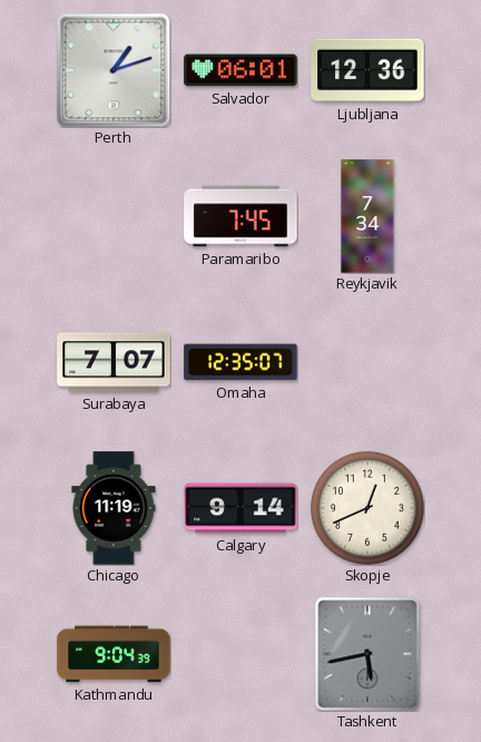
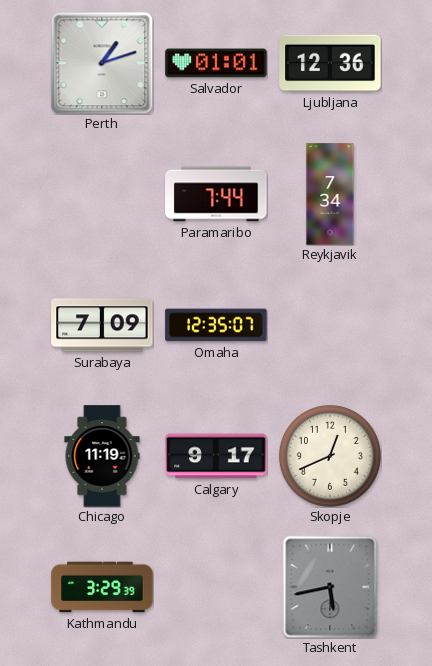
Salvador: 06:01 -> 01:01 (216, 63)
Paramaribo: 7:45 -> 7:44 (216, 194)
Surabaya: 7:07 -> 7:09 (102, 325)
Calgary: 9:14 -> 9:17 (216, 456)
Kathmandu: 9:04 -> 3:29 (102, 587)
